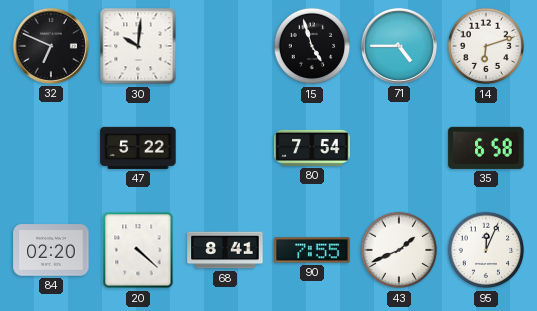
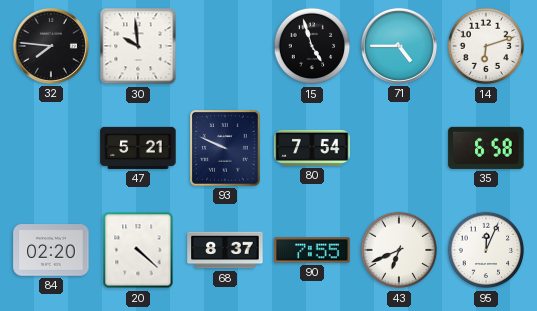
32: 6:49 -> 7:46 (51, 46)
30: 10:01 -> 9:59 (138, 46)
47: 5:22 -> 5:21 (138, 148)
93: none -> 9:49 (226, 149)
68: 8:41 -> 8:37 (225, 250)
43: 1:41 -> 6:41 (399, 250)
